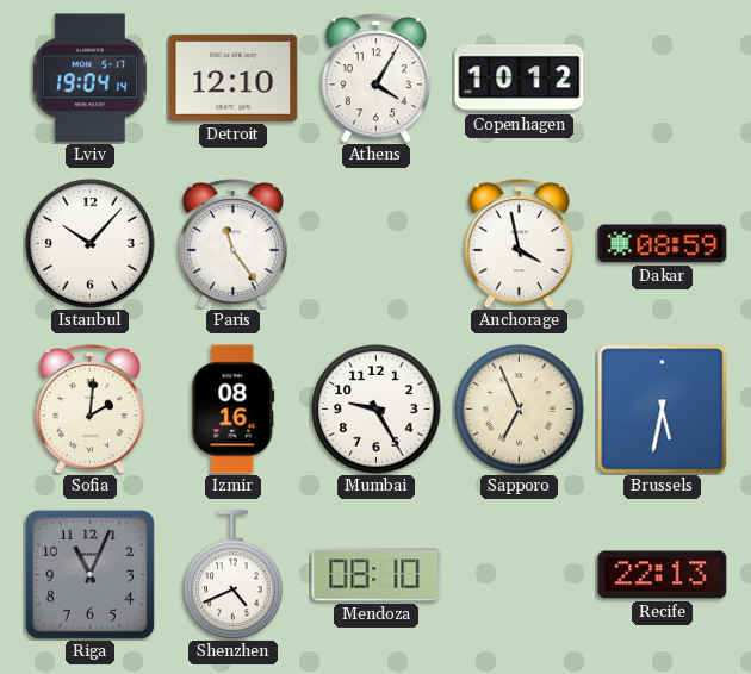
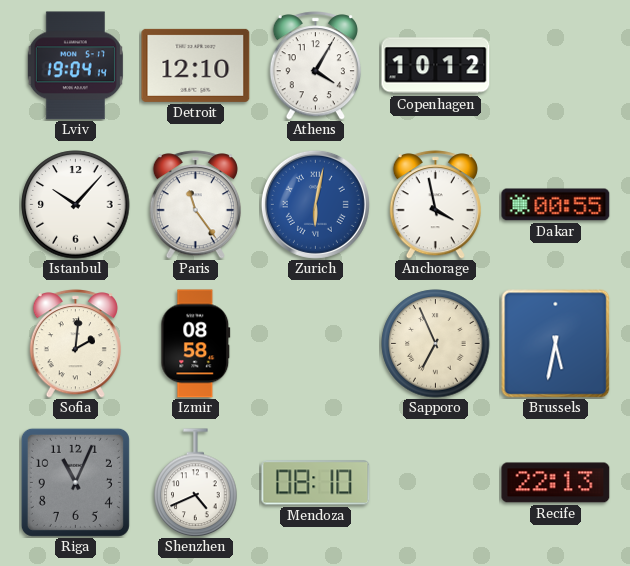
Zurich: none -> 6:02 (315, 204)
Dakar: 08:59 -> 00:55 (556, 205)
Izmir: 08:16 -> 08:58 (196, 344)
Mumbai: 9:25 -> none (377, 410)
